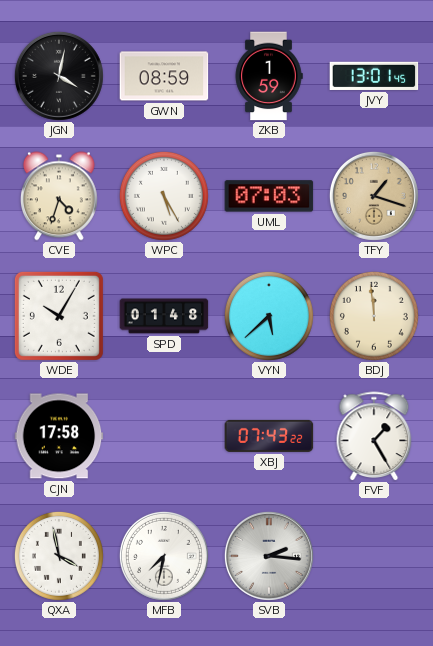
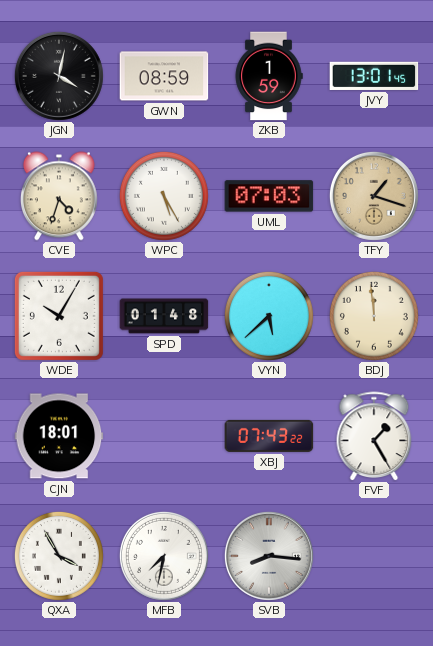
CJN: 17:58 -> 18:01 (59, 436)
QXA: 3:58 -> 3:55 (59, 556)
SVB: 2:16 -> 8:16 (269, 556)
